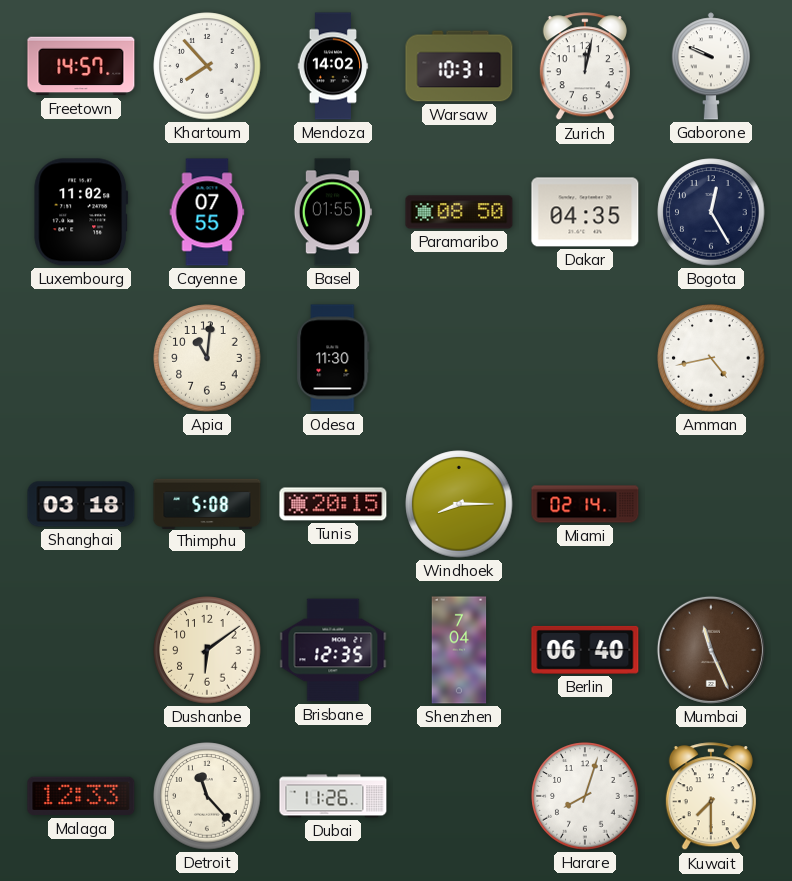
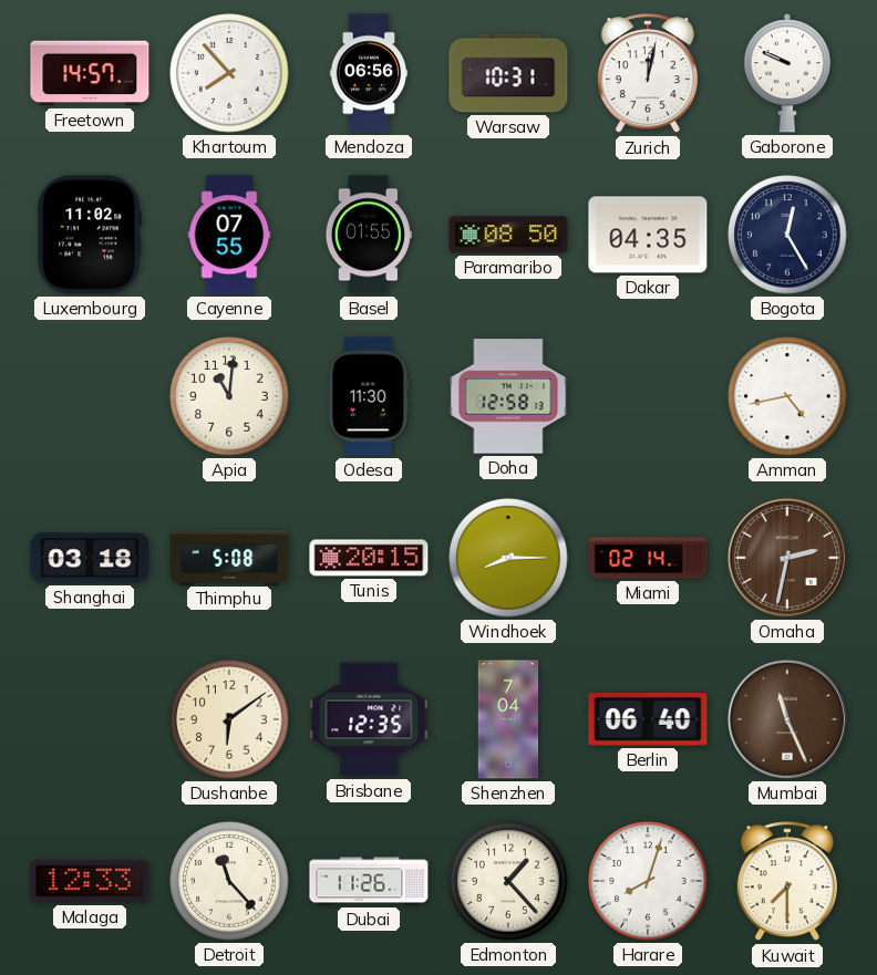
Mendoza: 14:02 -> 06:56 (369, 73)
Doha: none -> 12:58 (508, 396)
Omaha: none -> 2:32 (787, 558)
Edmonton: none -> 1:23 (508, 881)
